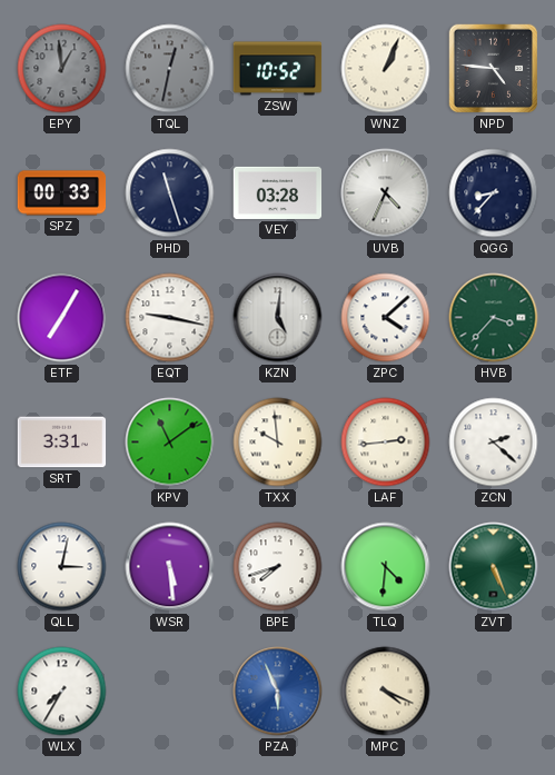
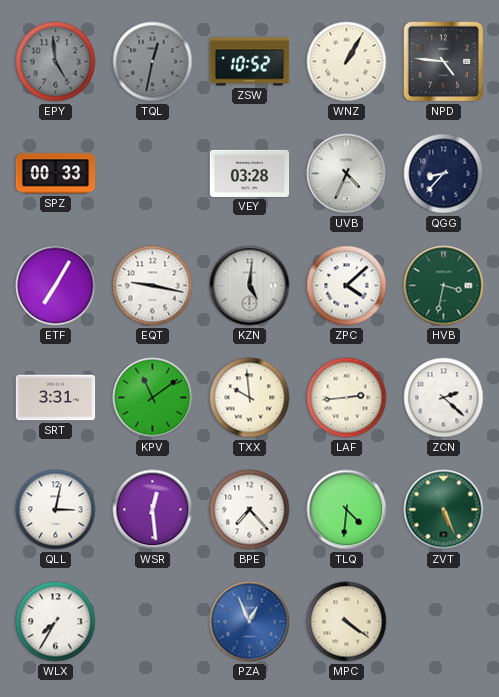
EPY: 12:59 -> 4:59 (56, 62)
WNZ: 1:04 -> 1:05 (347, 62)
PHD: 11:27 -> none (170, 193)
HVB: 3:37 -> 3:32 (444, 286)
WSR: 5:29 -> 12:29 (153, 510)
BPE: 7:42 -> 7:23 (250, 510)
PZA: 5:56 -> 12:56 (250, 622)
MPC: 4:19 -> 4:21 (347, 622)
